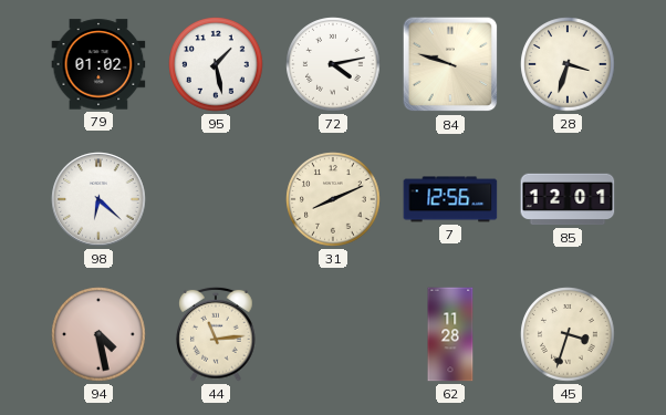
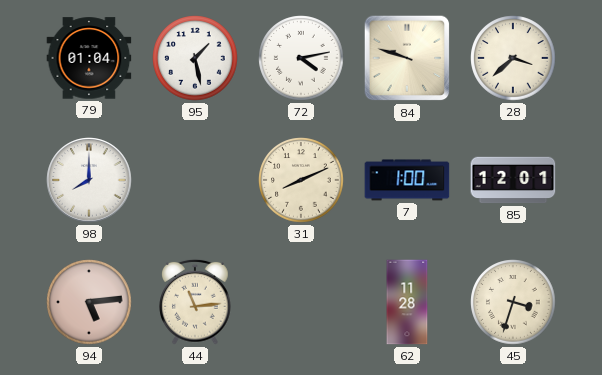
79: 01:02 -> 01:04 (89, 58)
28: 3:33 -> 3:38 (513, 58)
98: 6:22 -> 8:00 (89, 180)
7: 12:56 -> 1:00 (407, 180)
94: 4:28 -> 5:14 (89, 302)
